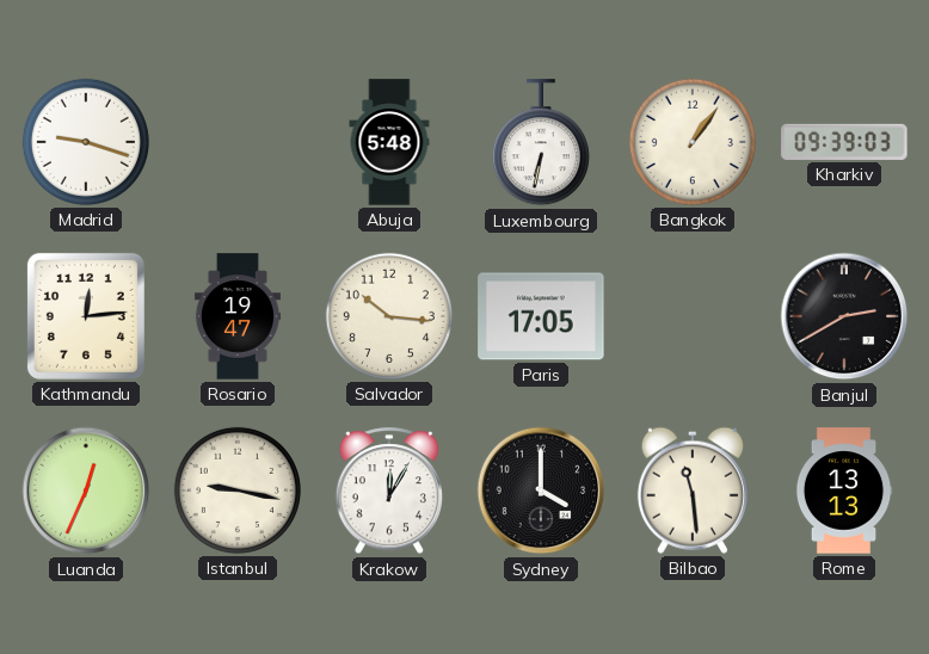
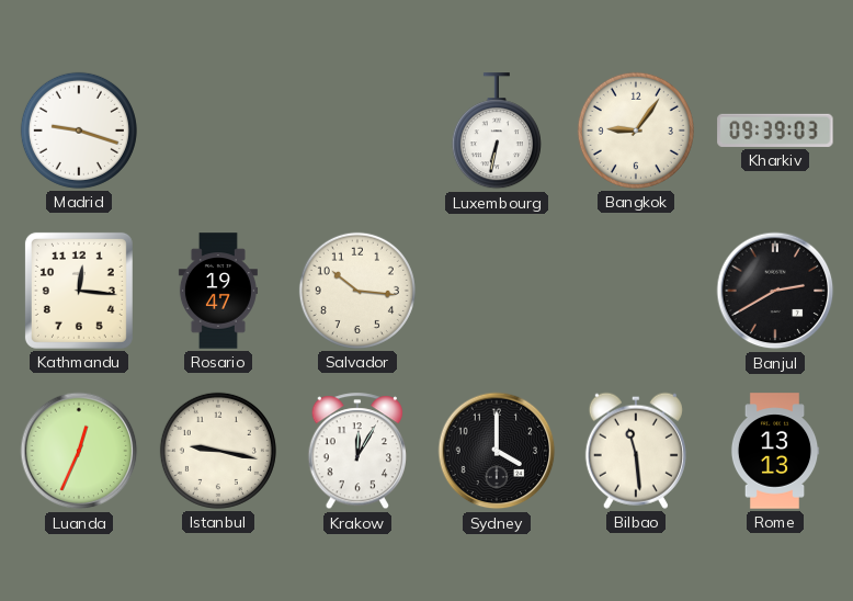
Abuja: 5:48 -> none (389, 142)
Bangkok: 1:06 -> 9:06 (636, 131)
Kathmandu: 12:14 -> 12:16 (79, 291)
Paris: 17:05 -> none (541, 316)
